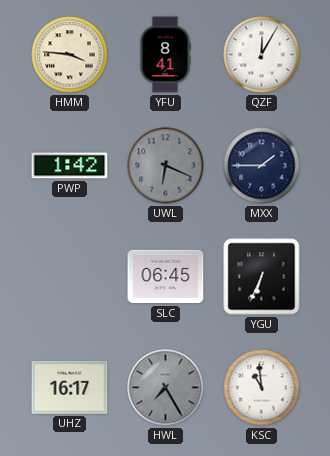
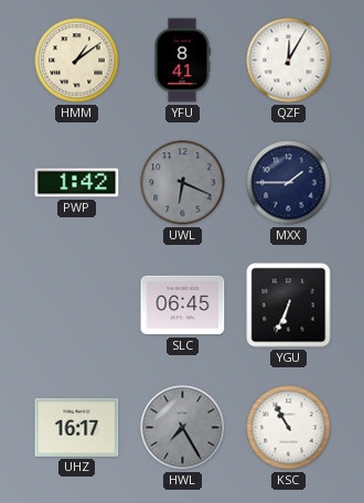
HMM: 3:46 -> 1:09 (77, 61)
KSC: 10:59 -> 10:55 (289, 428)
